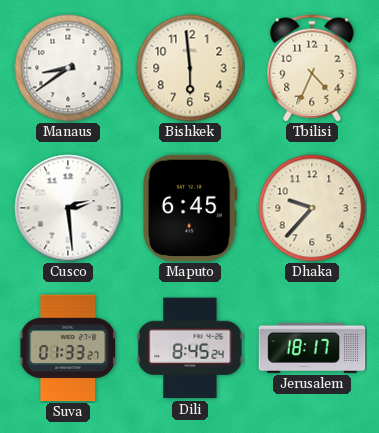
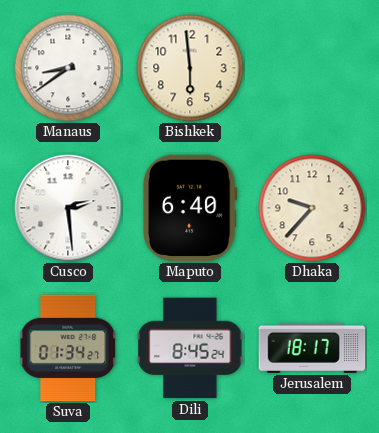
Tbilisi: 4:34 -> none (312, 68)
Maputo: 6:45 -> 6:40 (191, 208)
Suva: 01:33 -> 01:34 (68, 348)
